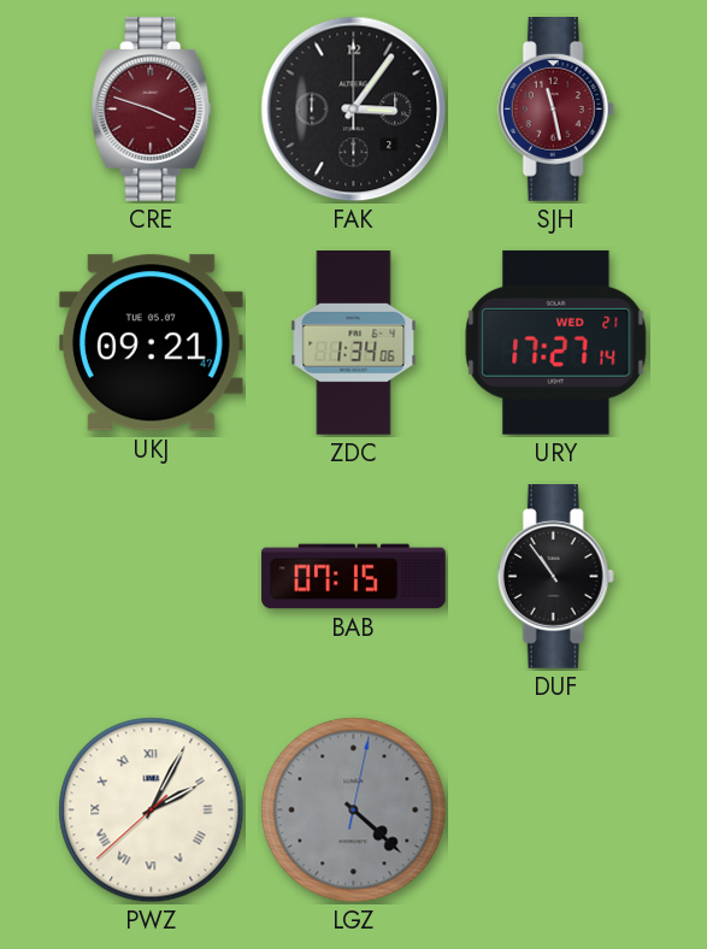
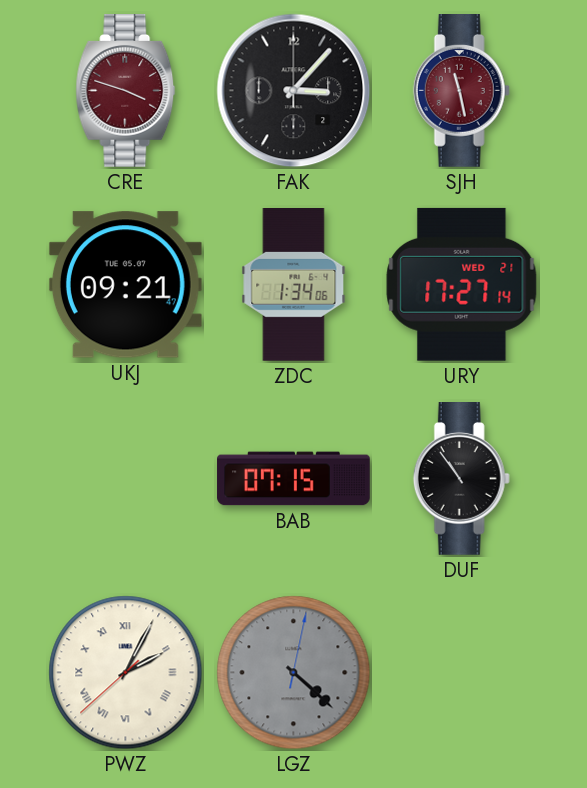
FAK: 3:06 -> 3:07 (294, 91)
